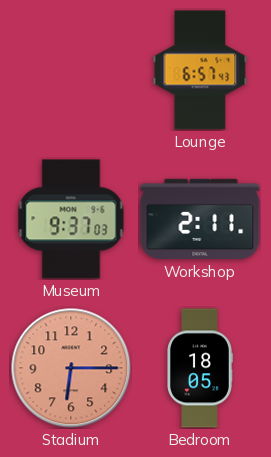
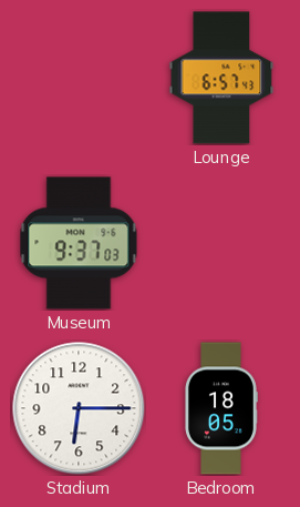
Workshop: 2:11 -> none (200, 219)
Stadium dial: salmon -> white (79, 408)
